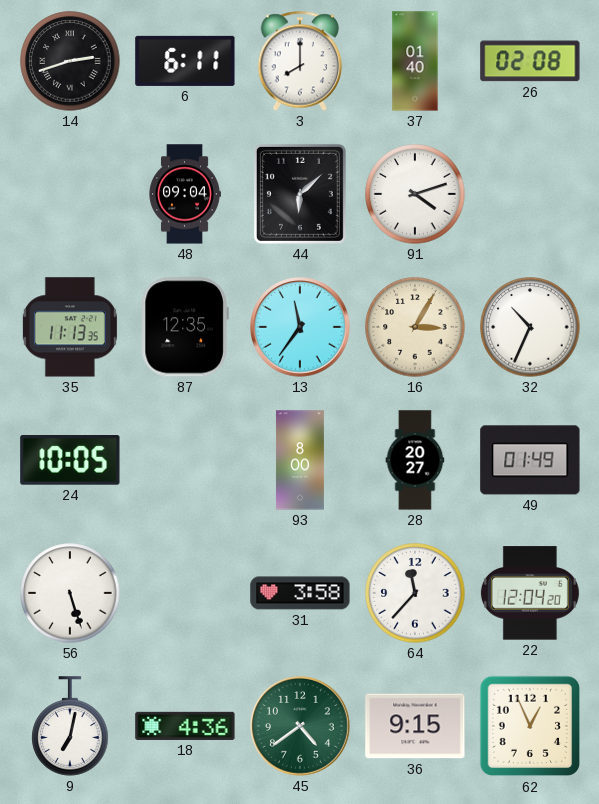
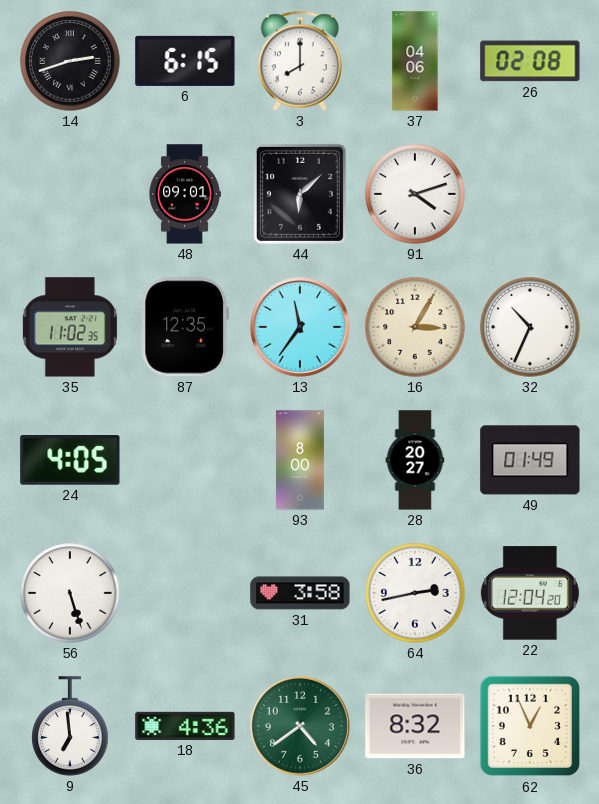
6: 6:11 -> 6:15 (185, 61)
37: 01:40 -> 04:06 (415, 61)
48: 09:04 -> 09:01 (185, 194)
35: 11:13 -> 11:02 (70, 327)
24: 10:05 -> 4:05 (70, 460)
64: 11:37 -> 2:43 (415, 593)
9: 7:02 -> 6:59 (70, 726)
36: 9:15 -> 8:32 (415, 726)
